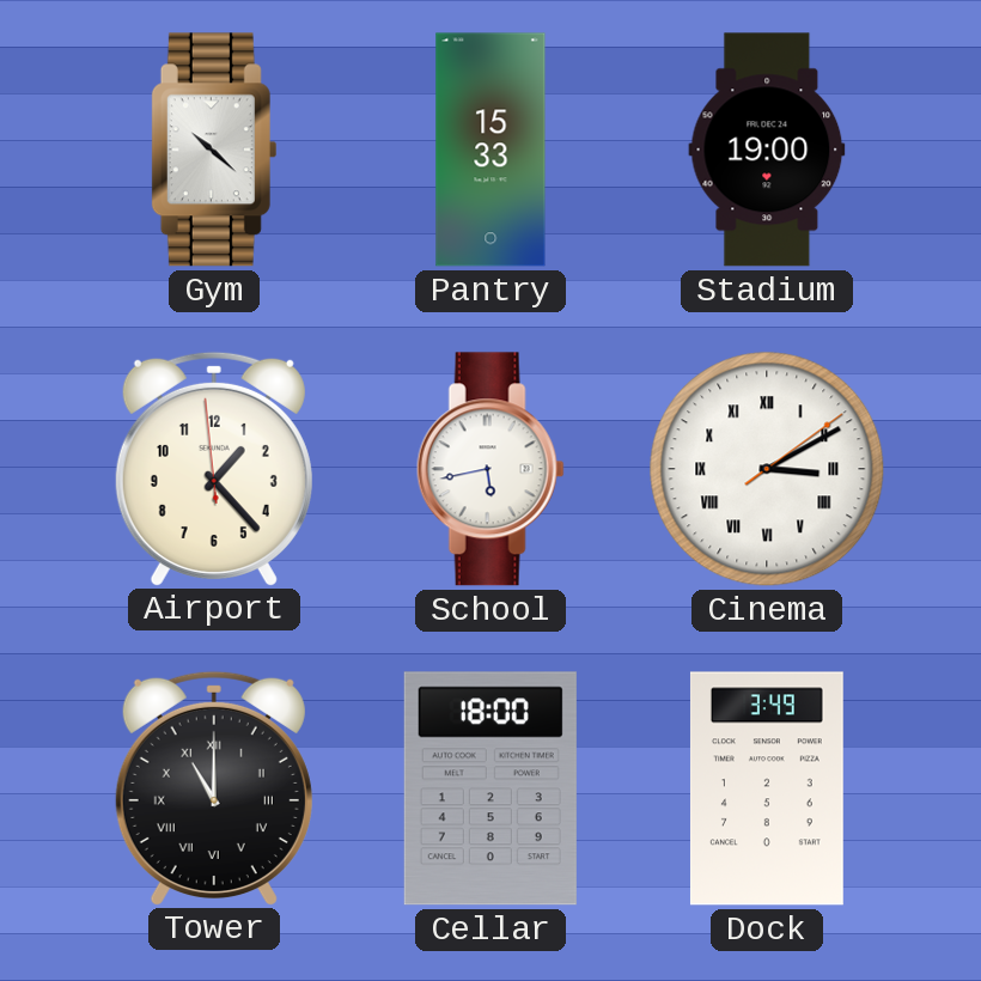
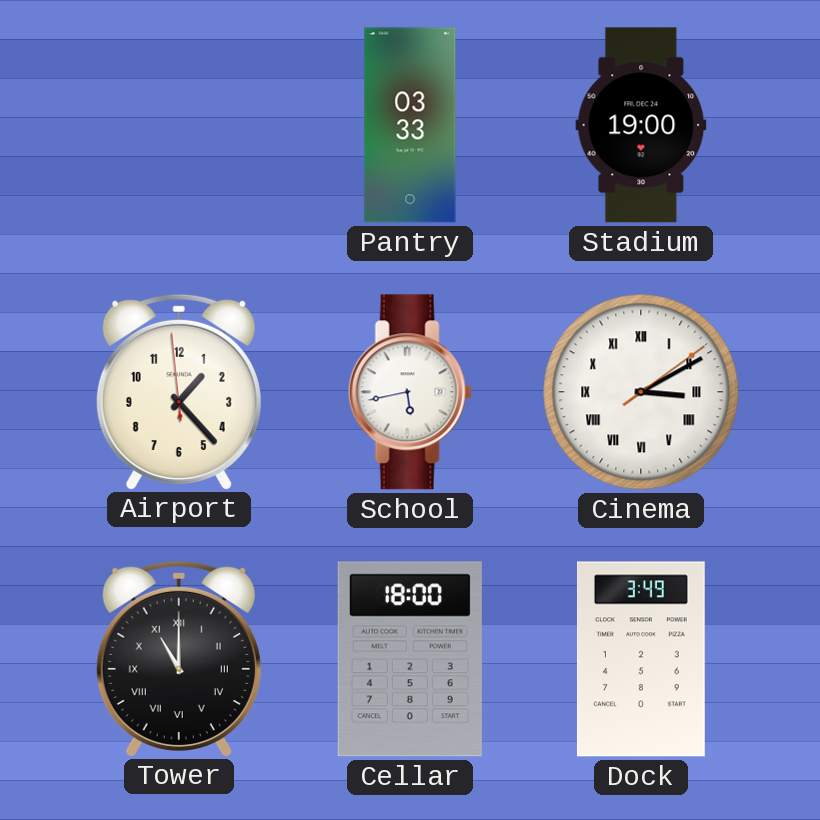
Gym: 10:22 -> none (213, 150)
Pantry: 15:33 -> 03:33 (410, 125)
